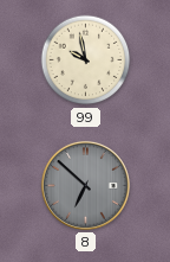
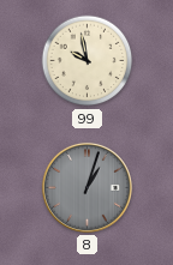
8: 6:52 -> 1:03 (86, 187)
